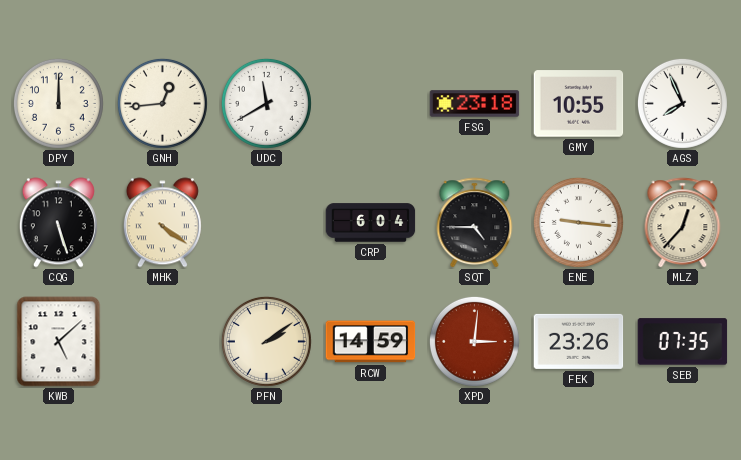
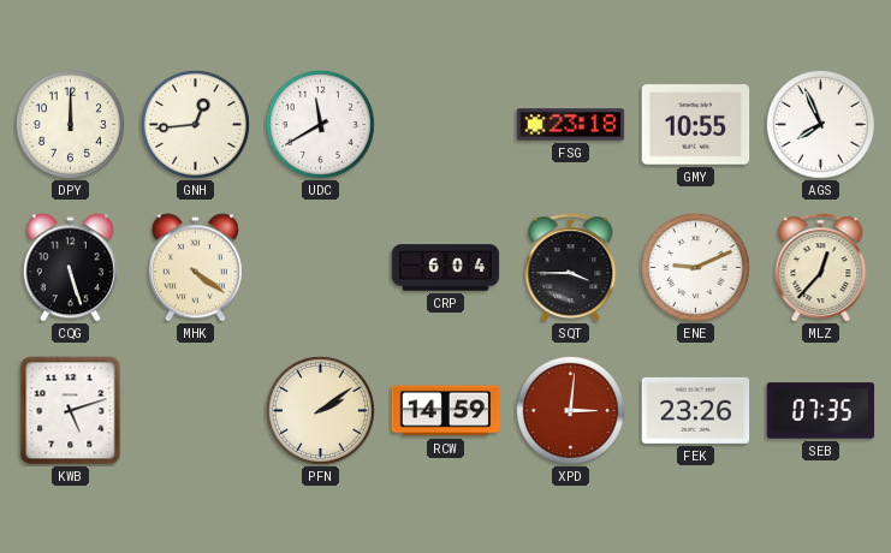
SQT: 4:45 -> 3:45 (571, 268)
ENE: 9:16 -> 9:11 (695, 267)
KWB: 5:08 -> 5:12 (71, 411)
